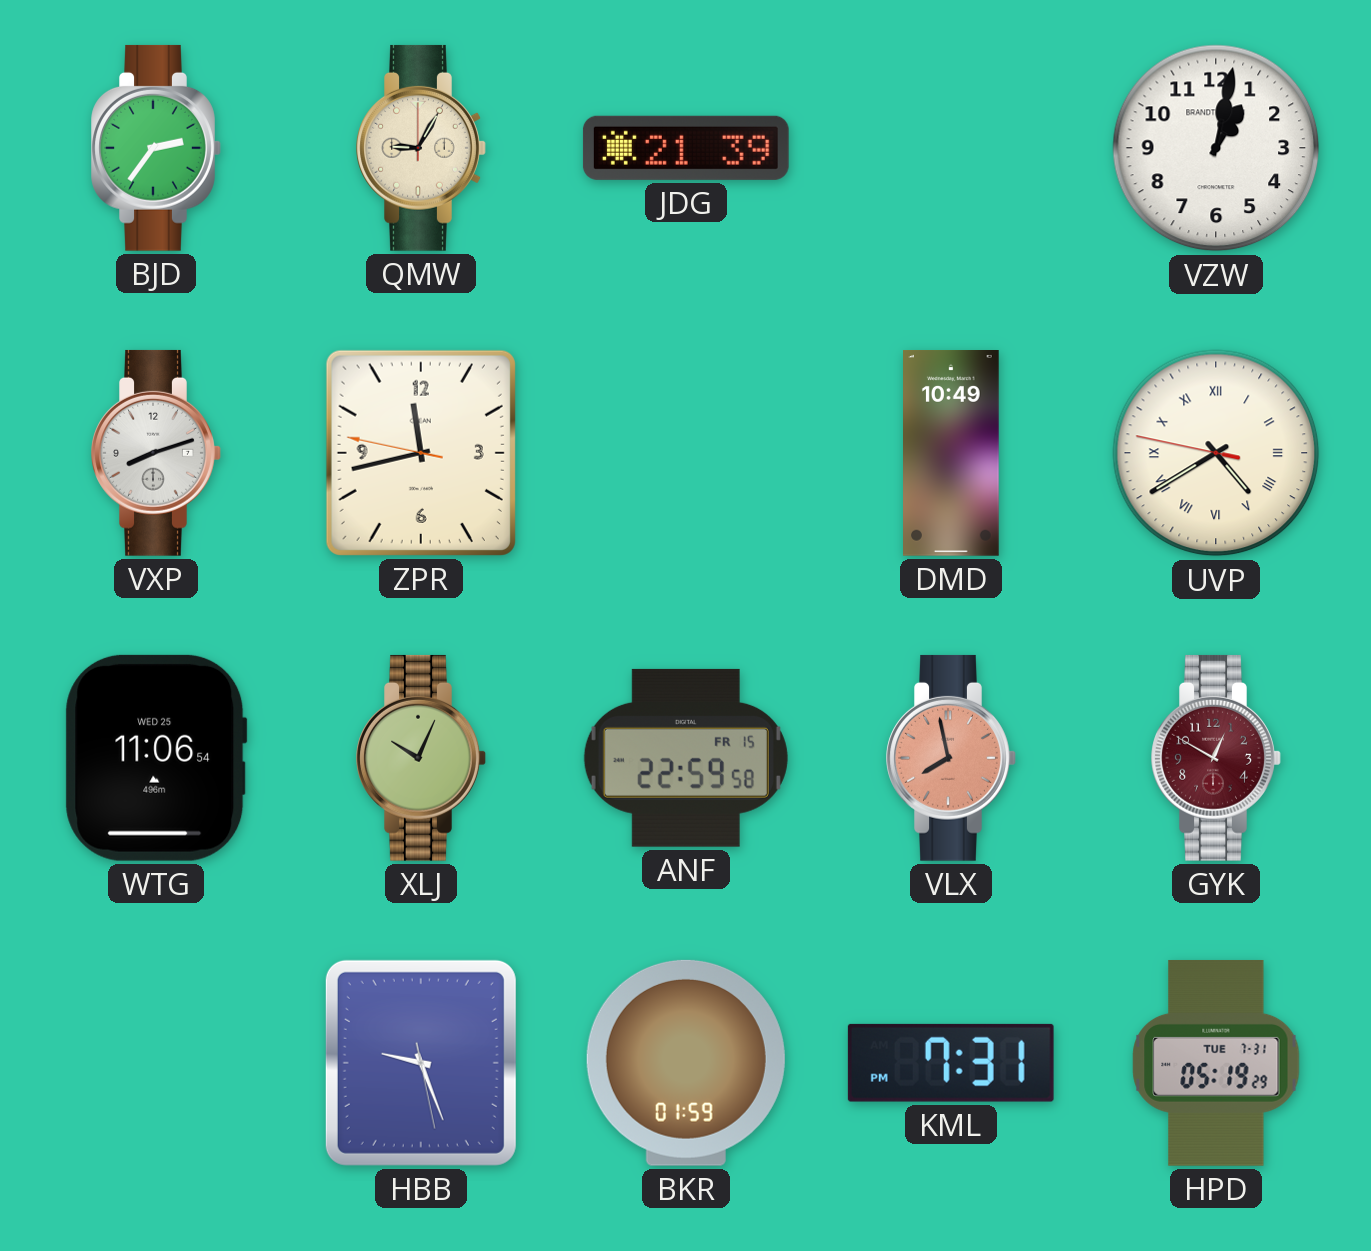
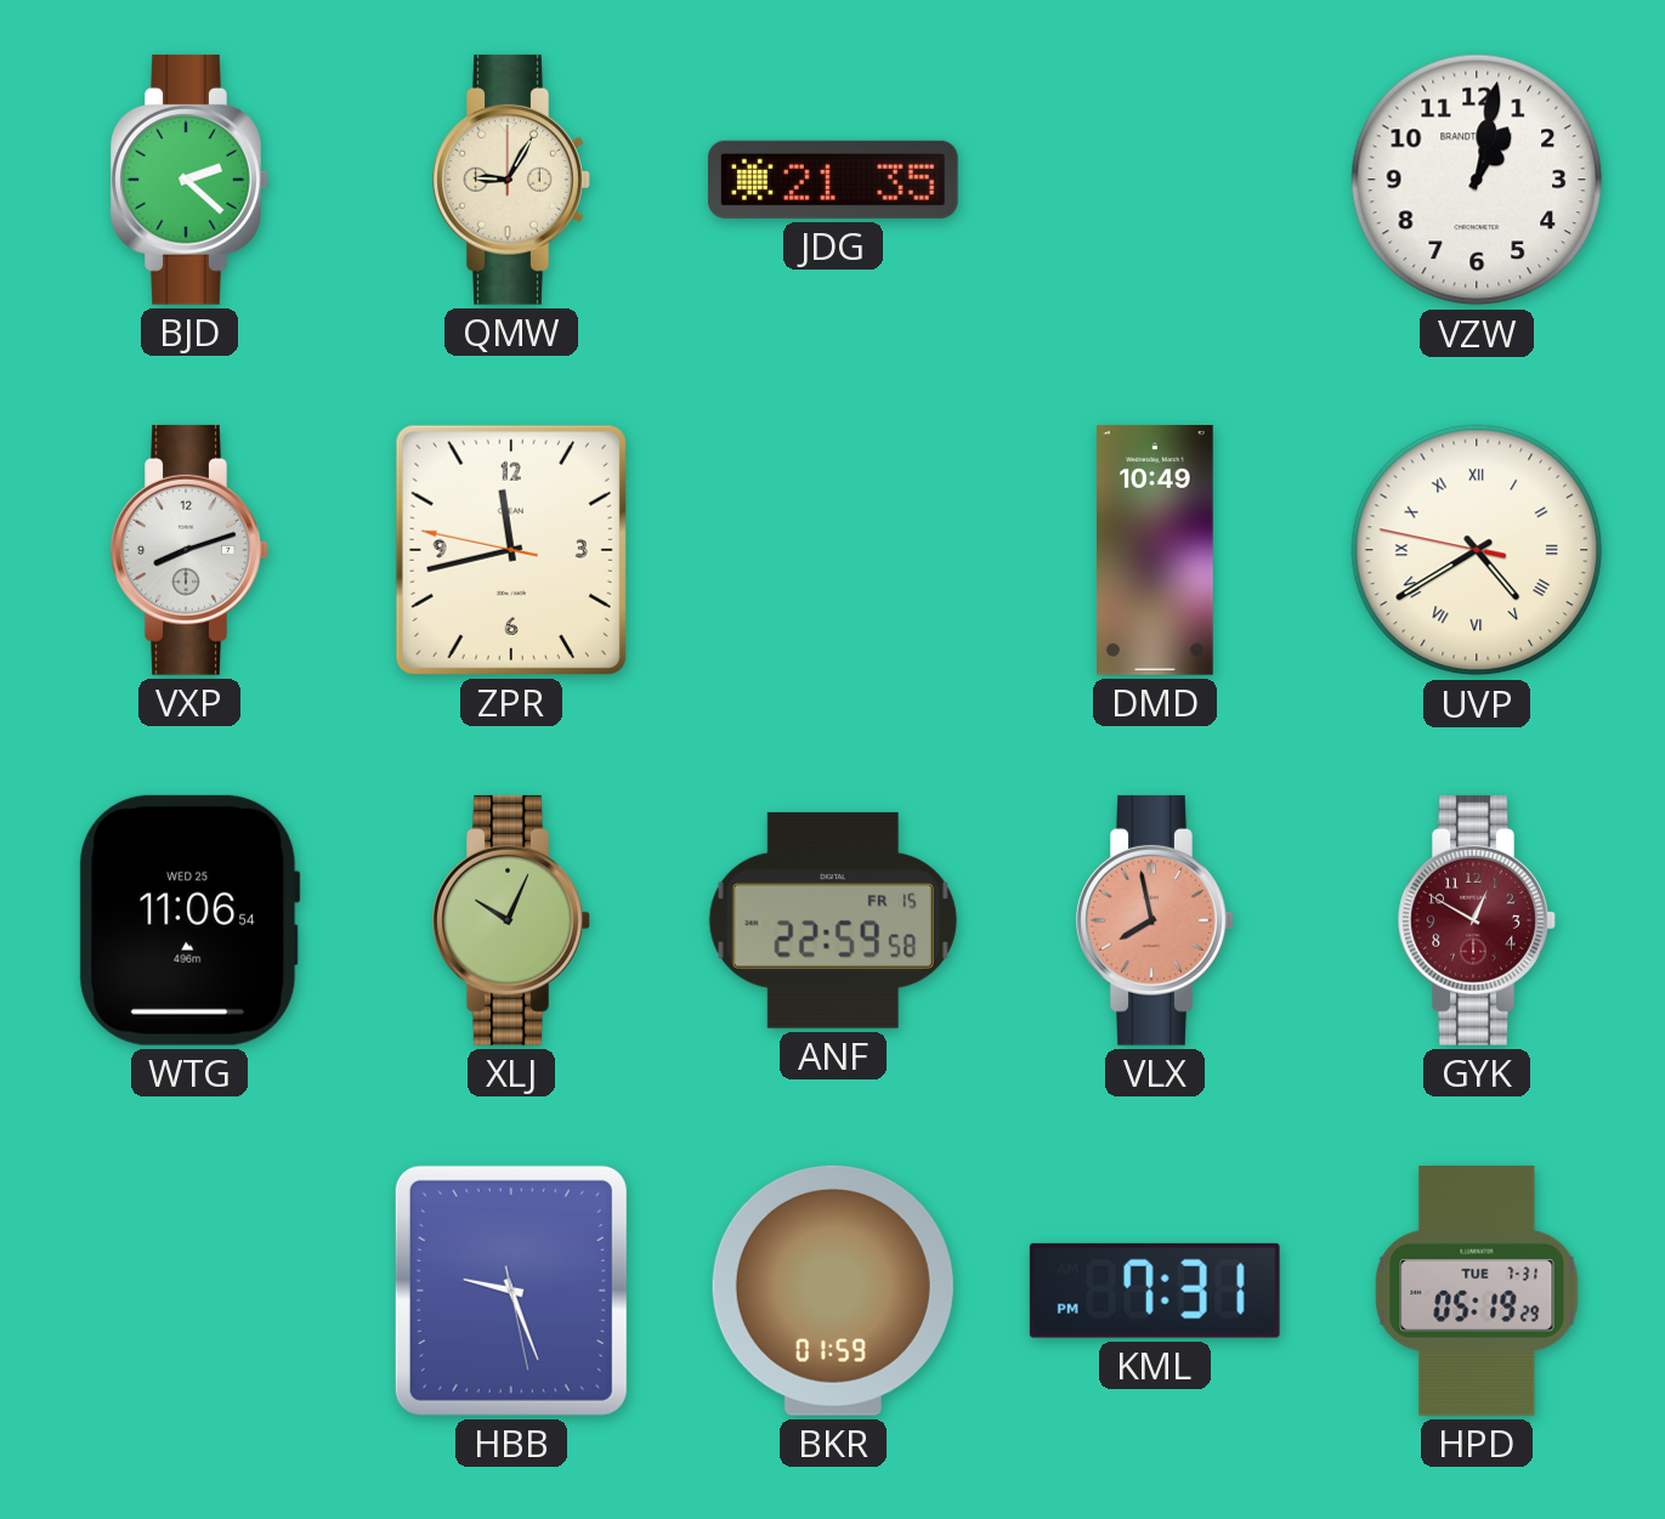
BJD: 2:36 -> 2:22 (189, 180)
JDG: 21:39 -> 21:35 (833, 180)
